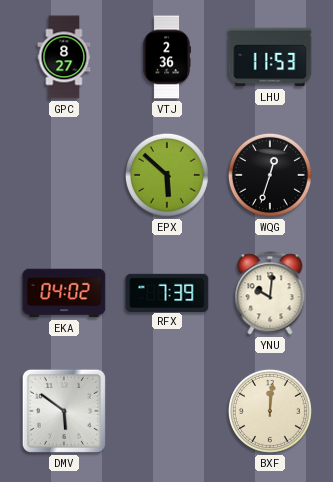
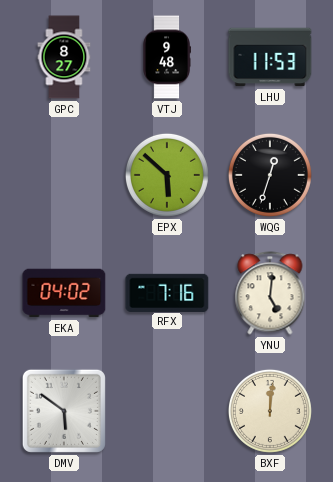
VTJ: 2:36 -> 9:48 (166, 57)
RFX: 7:39 -> 7:16 (167, 292)
YNU: 10:01 -> 5:01 (270, 293)
